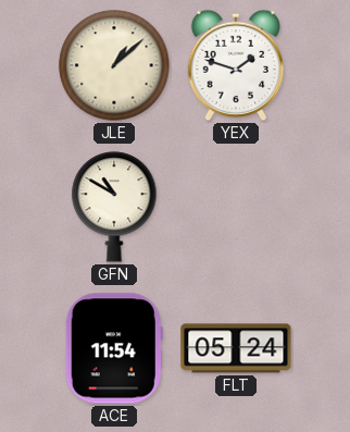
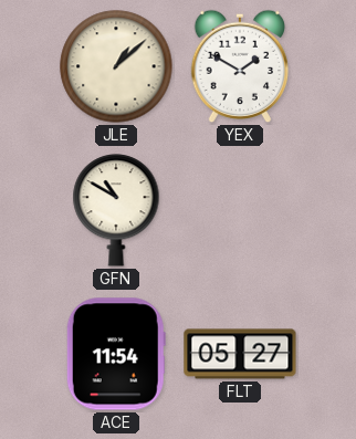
YEX: 1:48 -> 1:50 (240, 66)
FLT: 05:24 -> 05:27 (240, 354)
